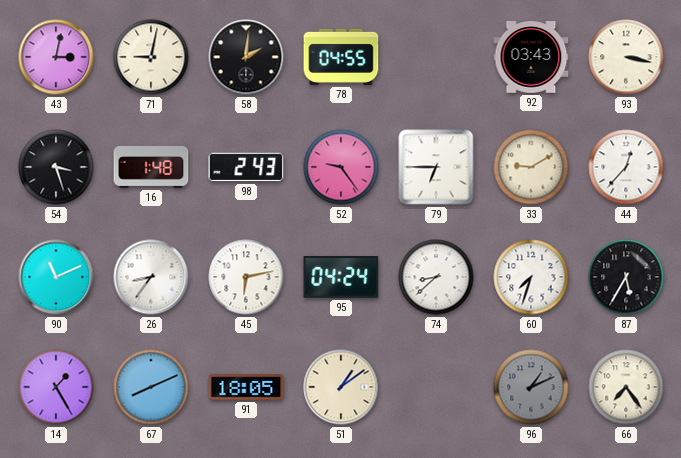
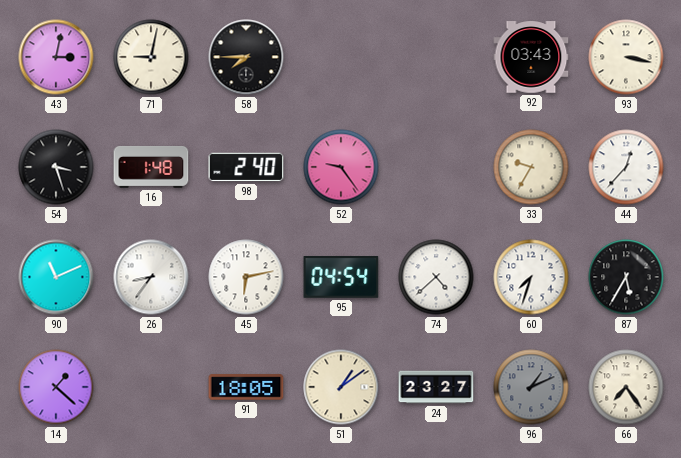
58: 2:01 -> 7:45 (246, 57)
78: 04:55 -> none (341, 57)
98: 2:43 -> 2:40 (246, 167)
79: 6:45 -> none (436, 167)
33: 9:10 -> 9:35 (531, 167)
95: 04:24 -> 04:54 (341, 278)
74: 8:38 -> 4:38 (436, 277)
14: 1:25 -> 1:22 (56, 387)
67: 8:11 -> none (151, 387)
24: none -> 23:27 (436, 387)
